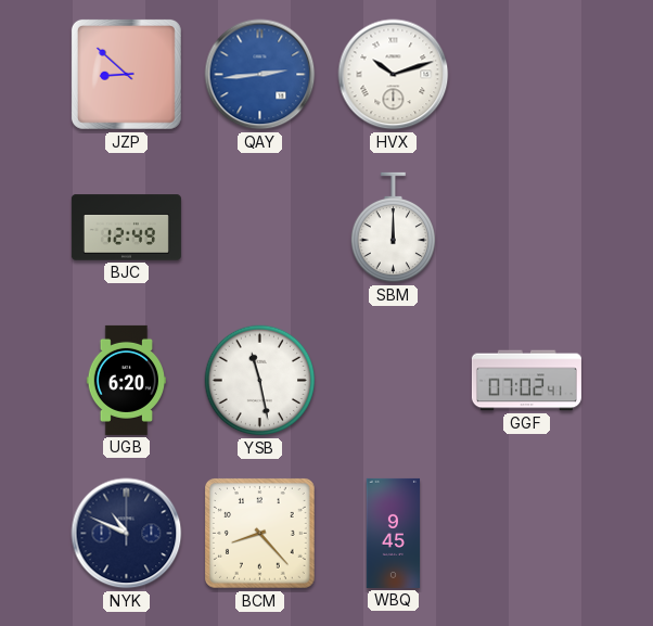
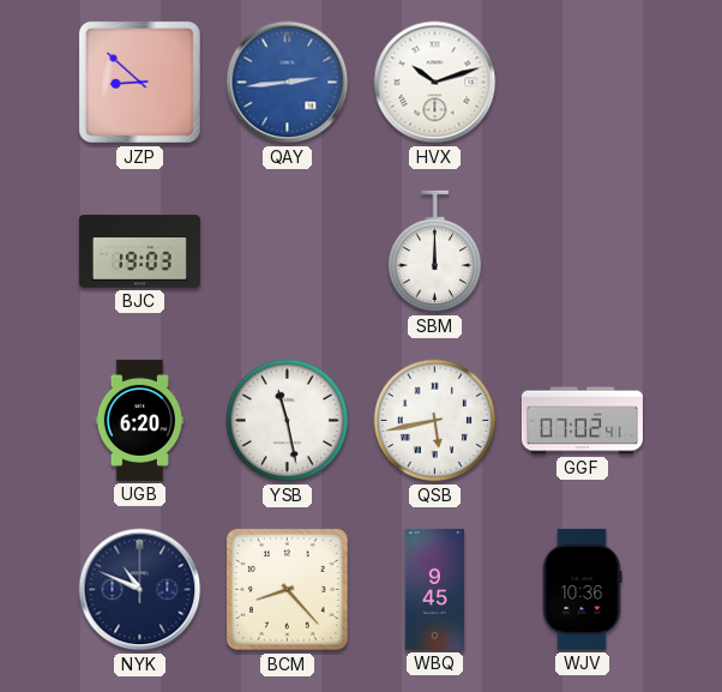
BJC: 12:49 -> 19:03 (139, 252)
QSB: none -> 5:43 (435, 421)
WJV: none -> 10:36 (582, 589)
